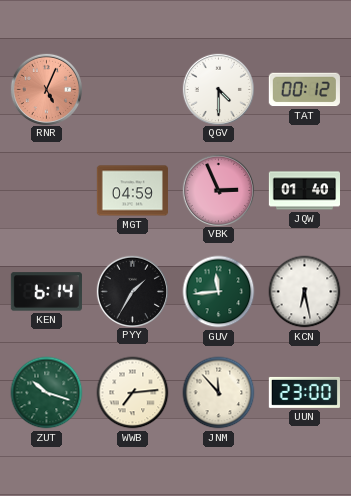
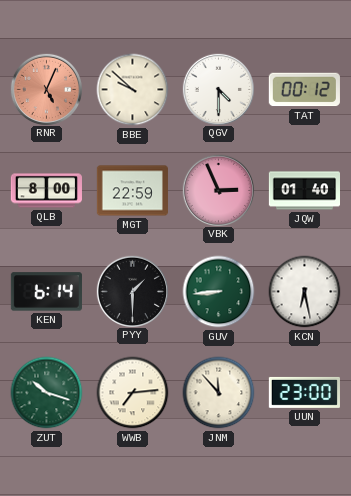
BBE: none -> 9:52 (133, 90)
QLB: none -> 8:00 (46, 191)
MGT: 04:59 -> 22:59 (132, 191)
PYY: 1:35 -> 1:30 (132, 291)
GUV: 11:44 -> 8:44 (219, 292)
